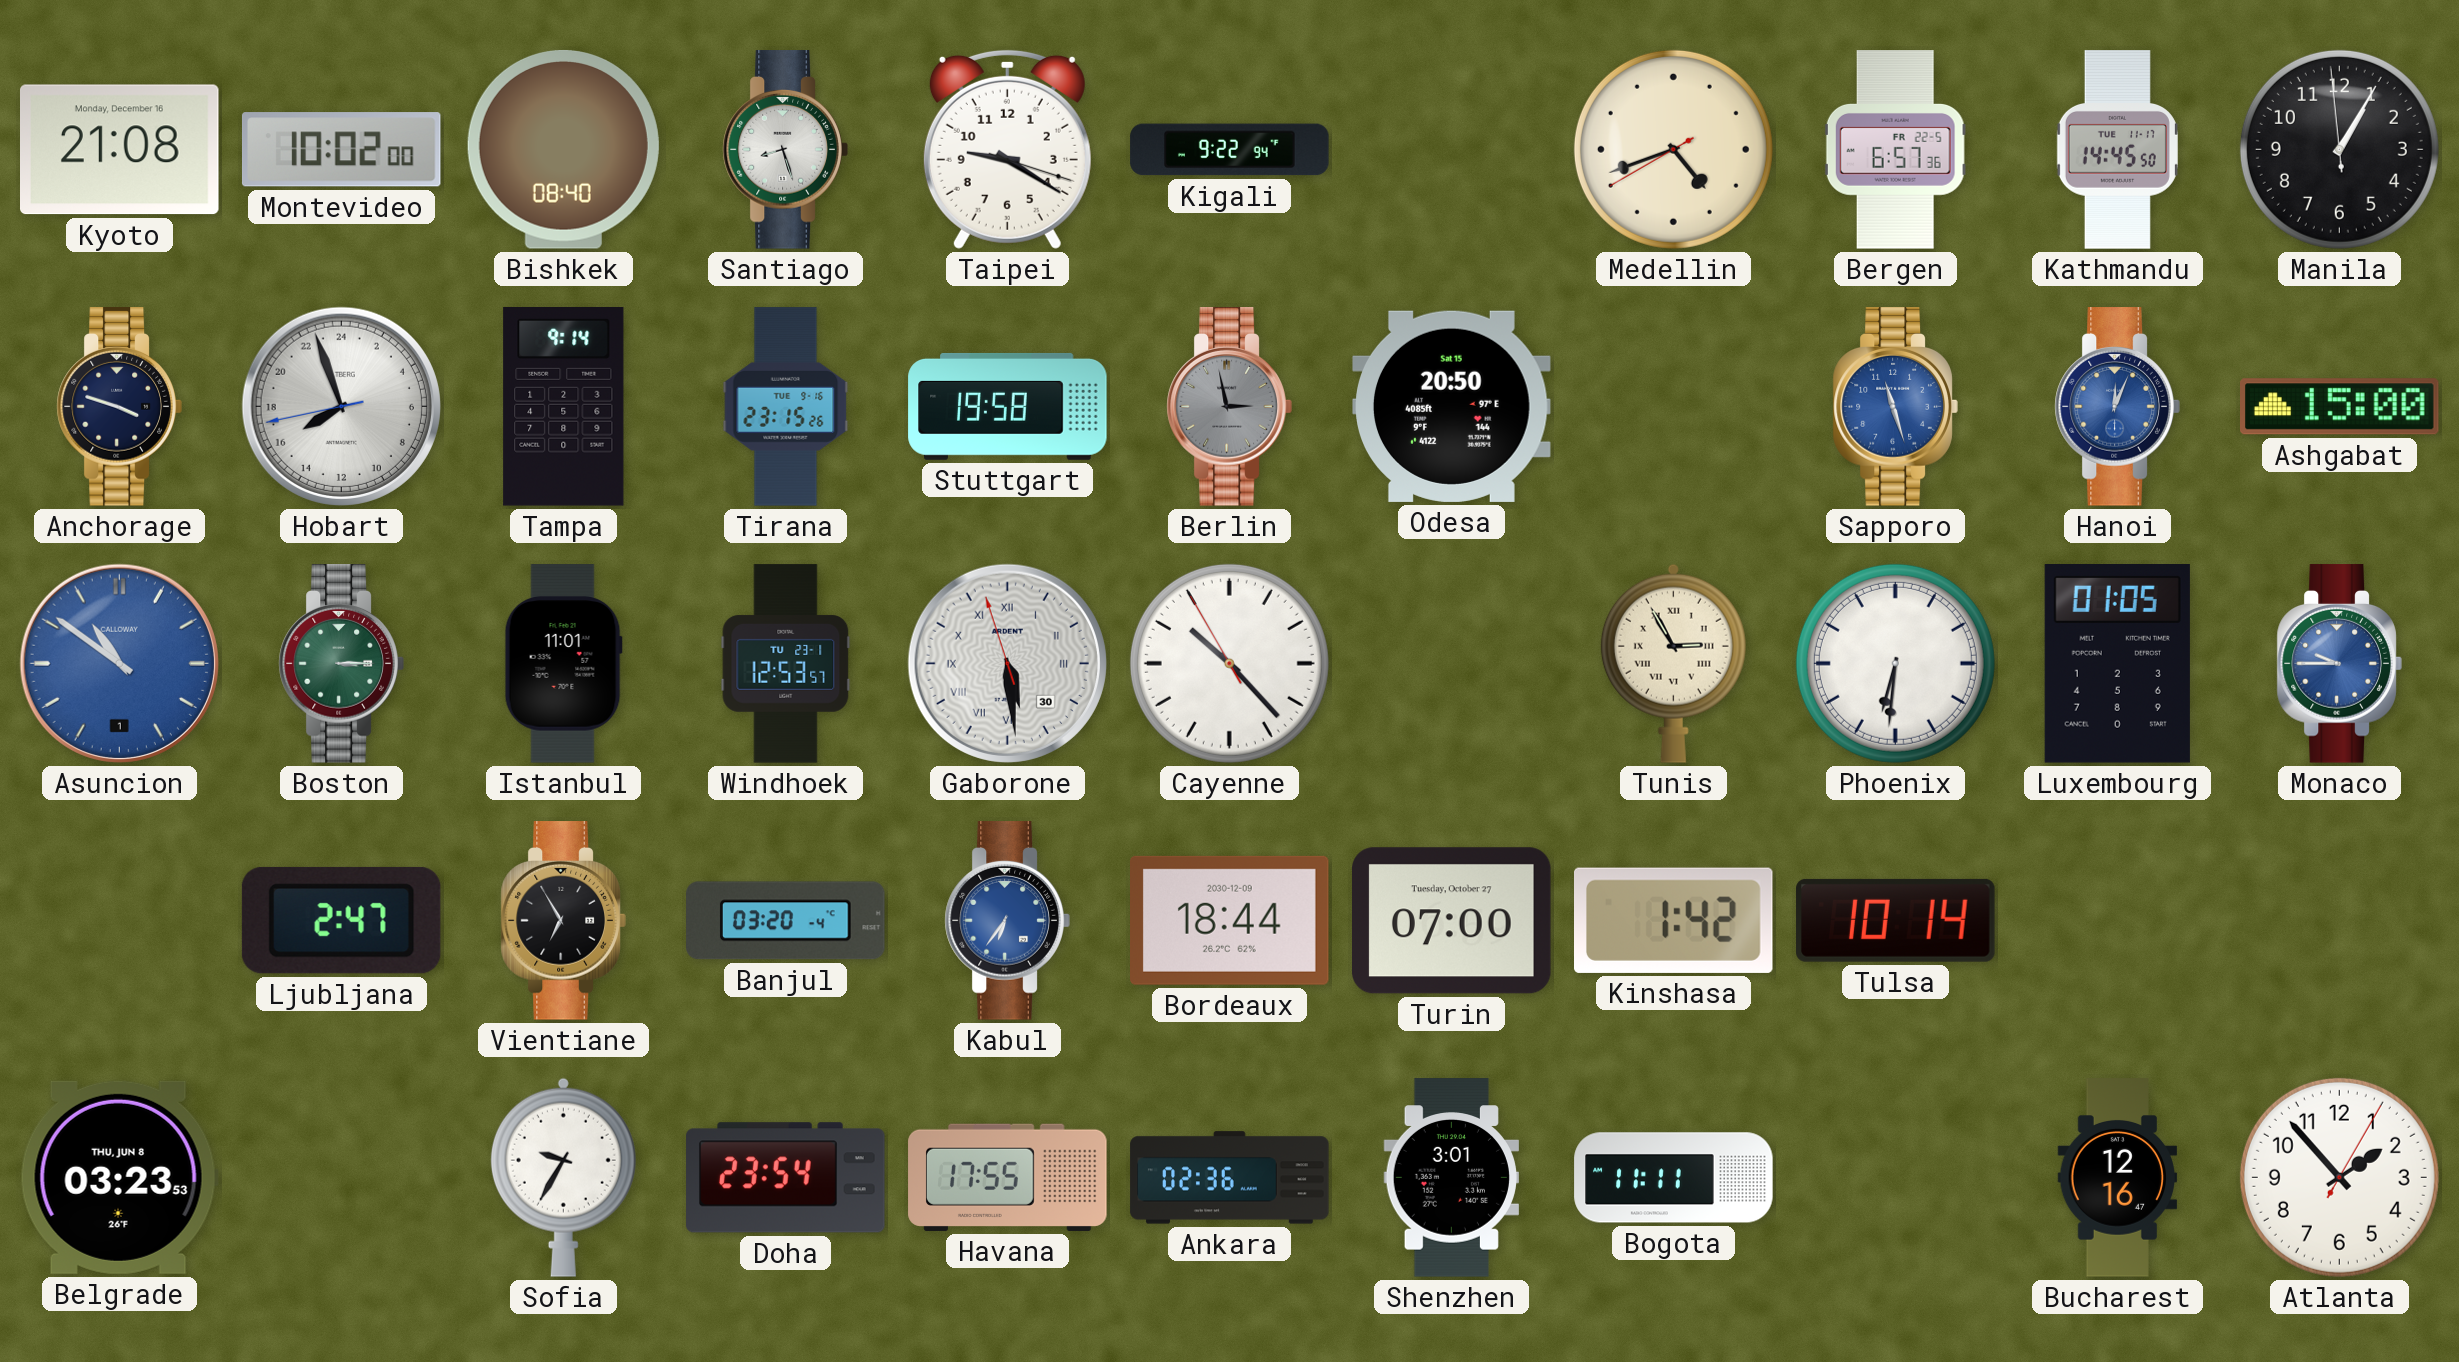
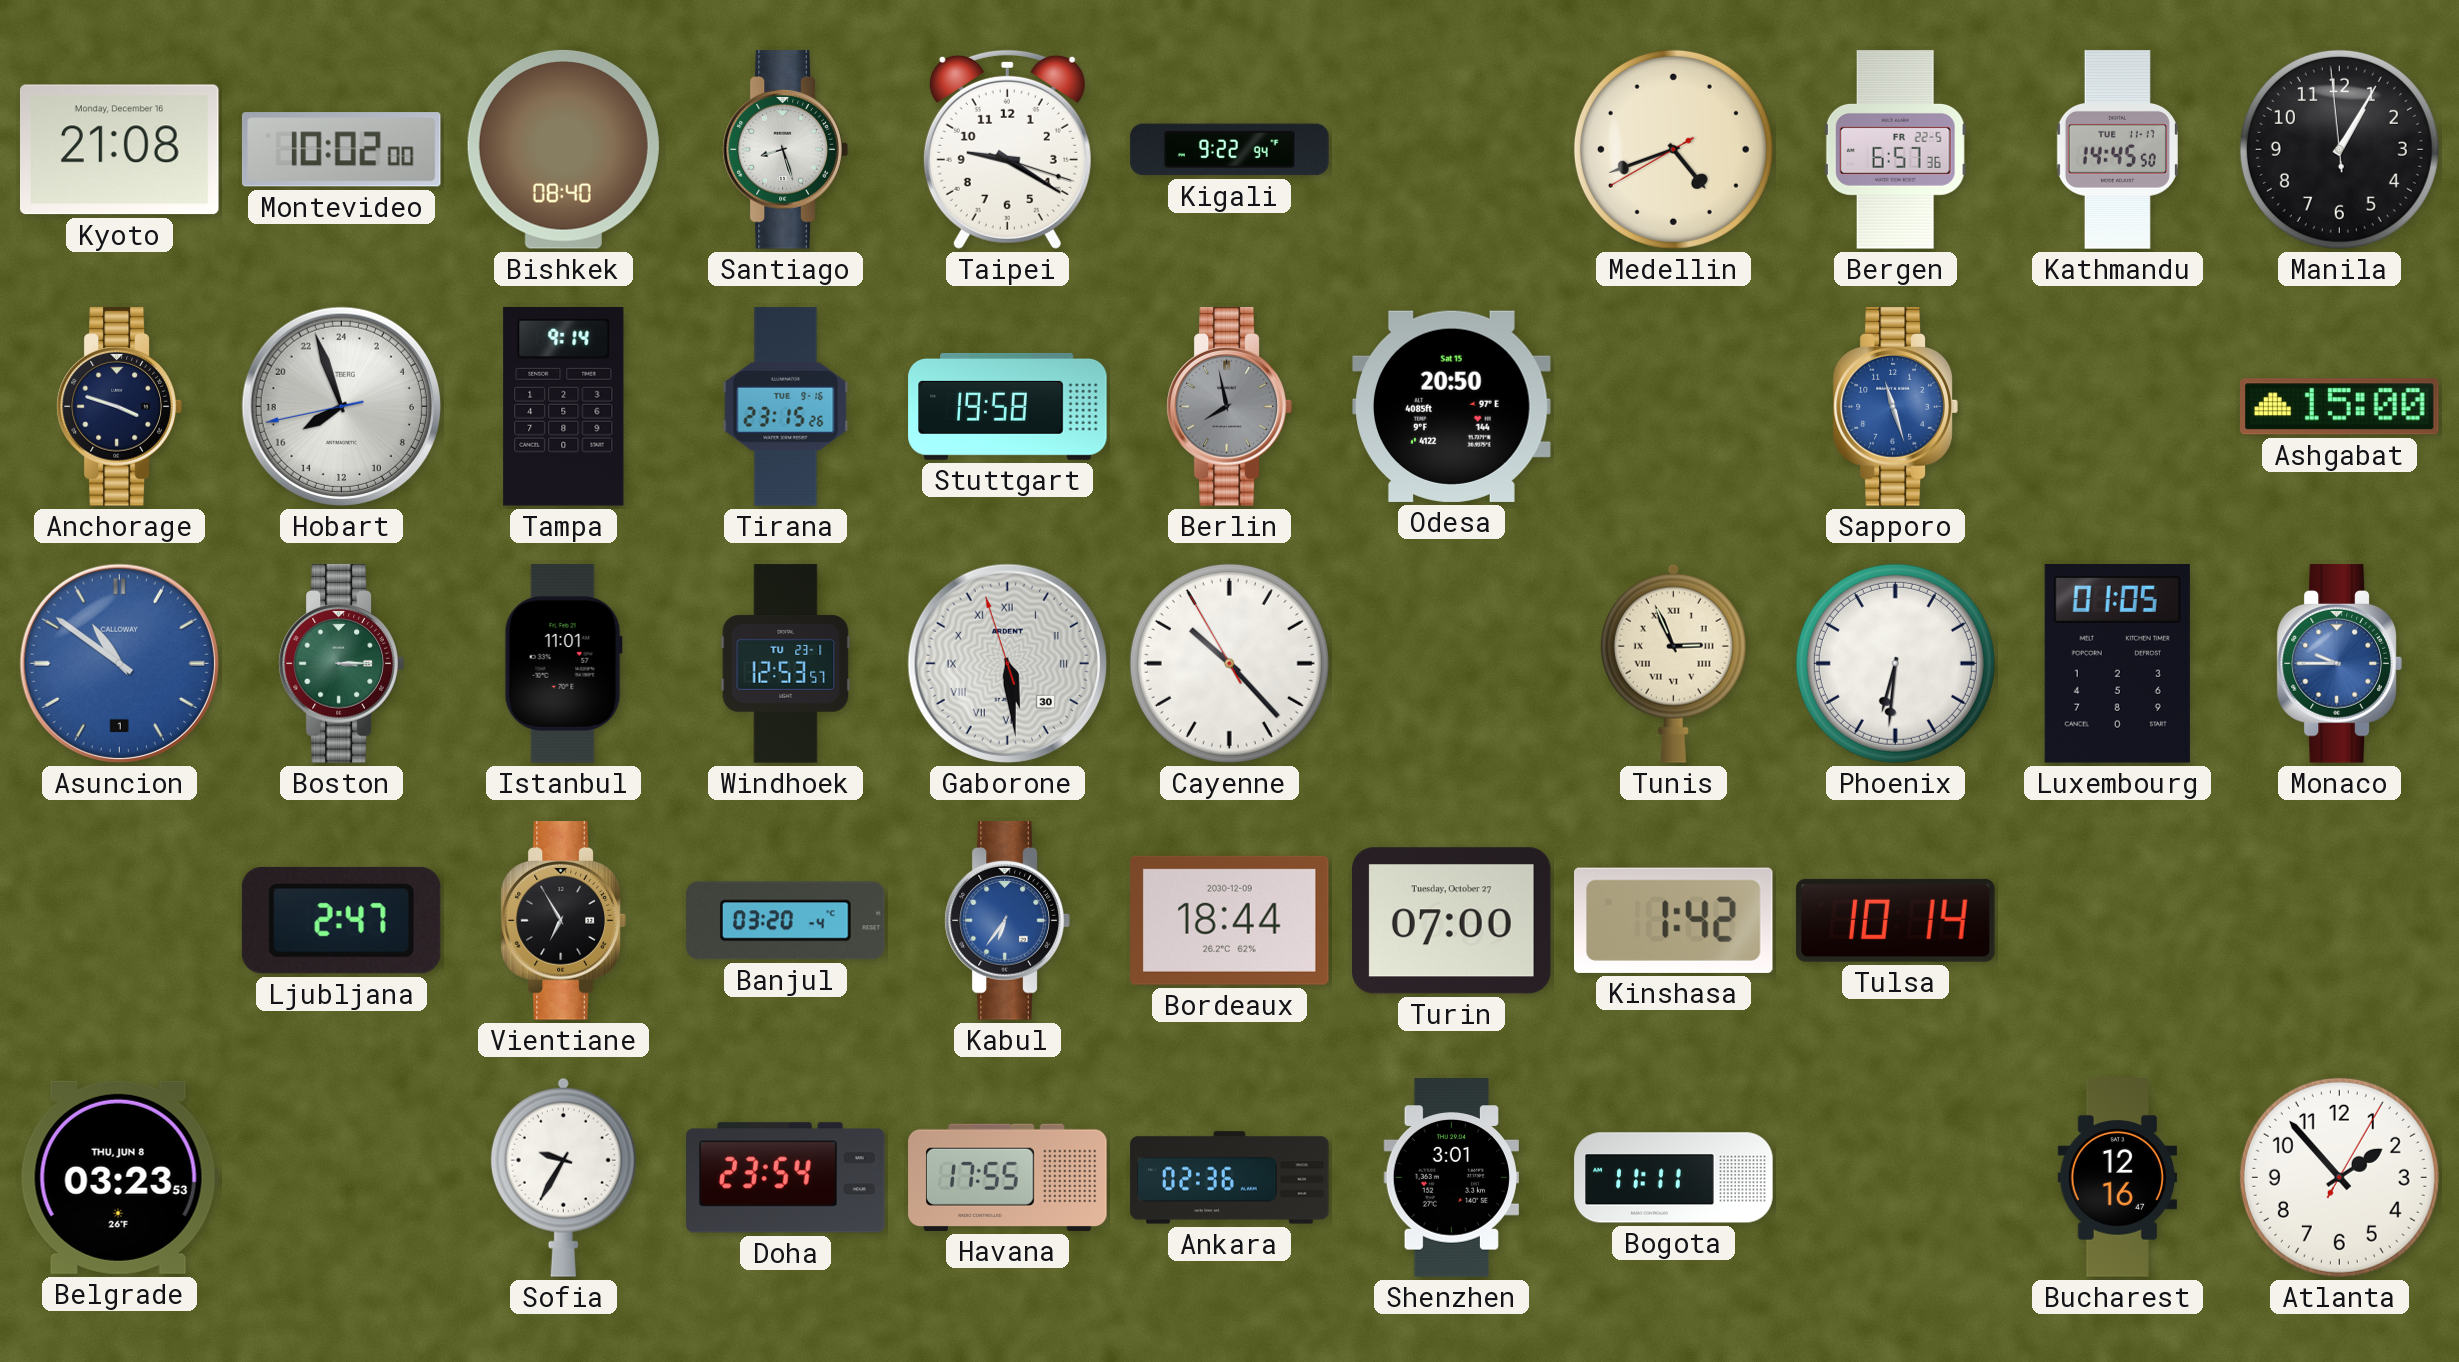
Berlin: 2:58 -> 7:58 (1229, 407)
Hanoi: 12:04 -> none (2117, 407)
Tunis: 2:55 -> 2:56 (1673, 663)
